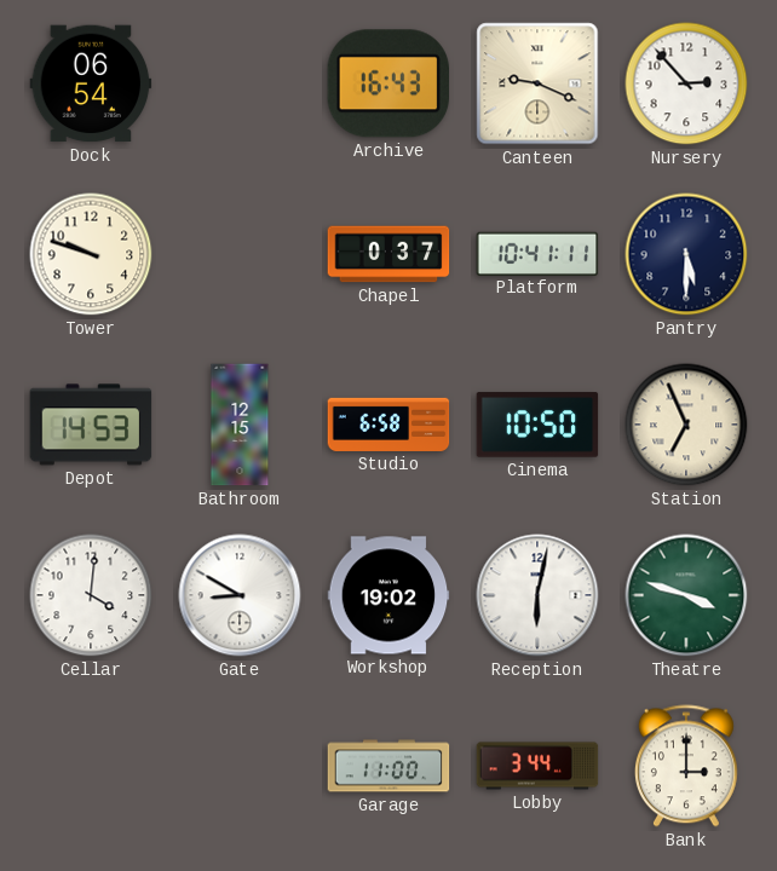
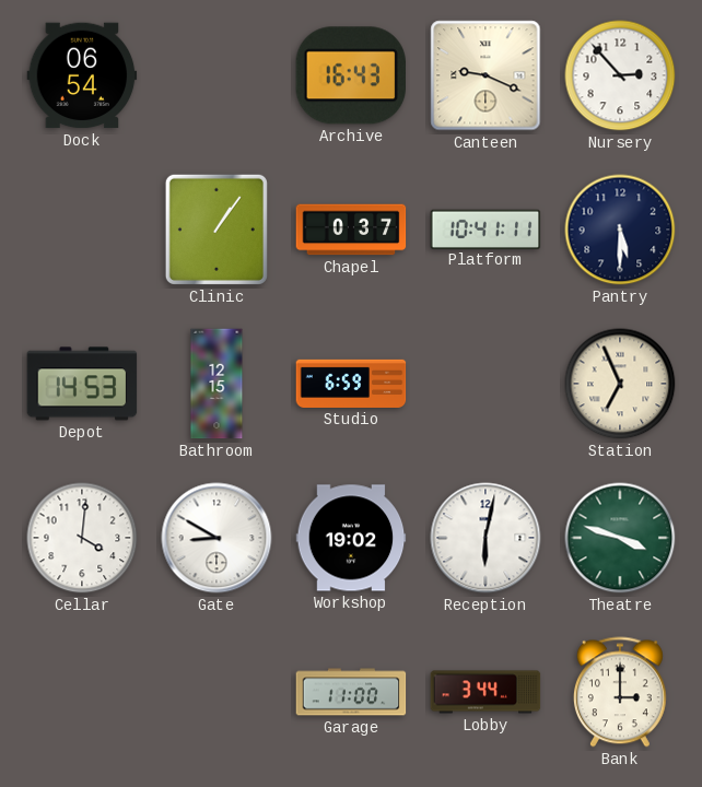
Tower: 9:48 -> none (91, 254)
Clinic: none -> 1:06 (217, 230)
Studio: 6:58 -> 6:59 (351, 384)
Cinema: 10:50 -> none (537, 425)
